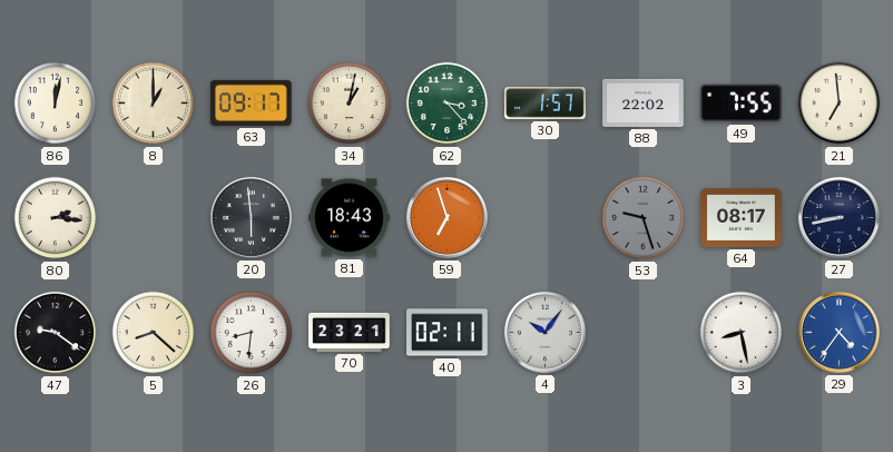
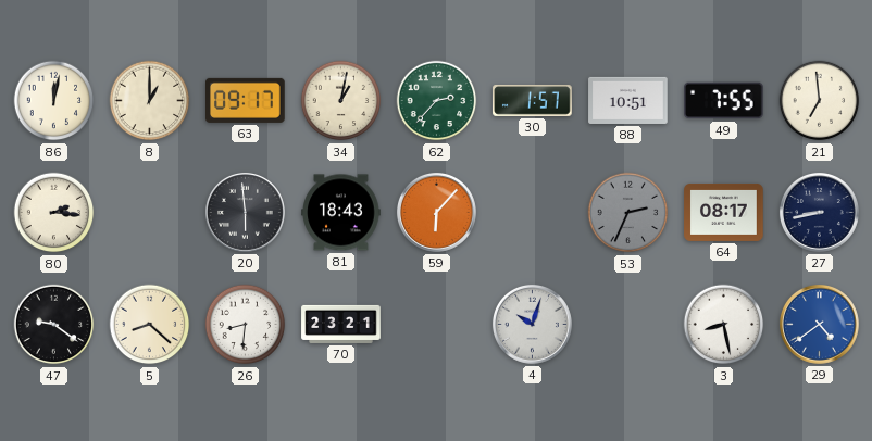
62: 3:23 -> 2:37 (437, 101)
88: 22:02 -> 10:51 (628, 100)
59: 6:57 -> 6:07 (436, 212)
53: 9:27 -> 2:34 (628, 213)
40: 02:11 -> none (448, 333)
4: 10:06 -> 10:03 (532, 324)
29: 4:36 -> 4:39 (819, 324)
